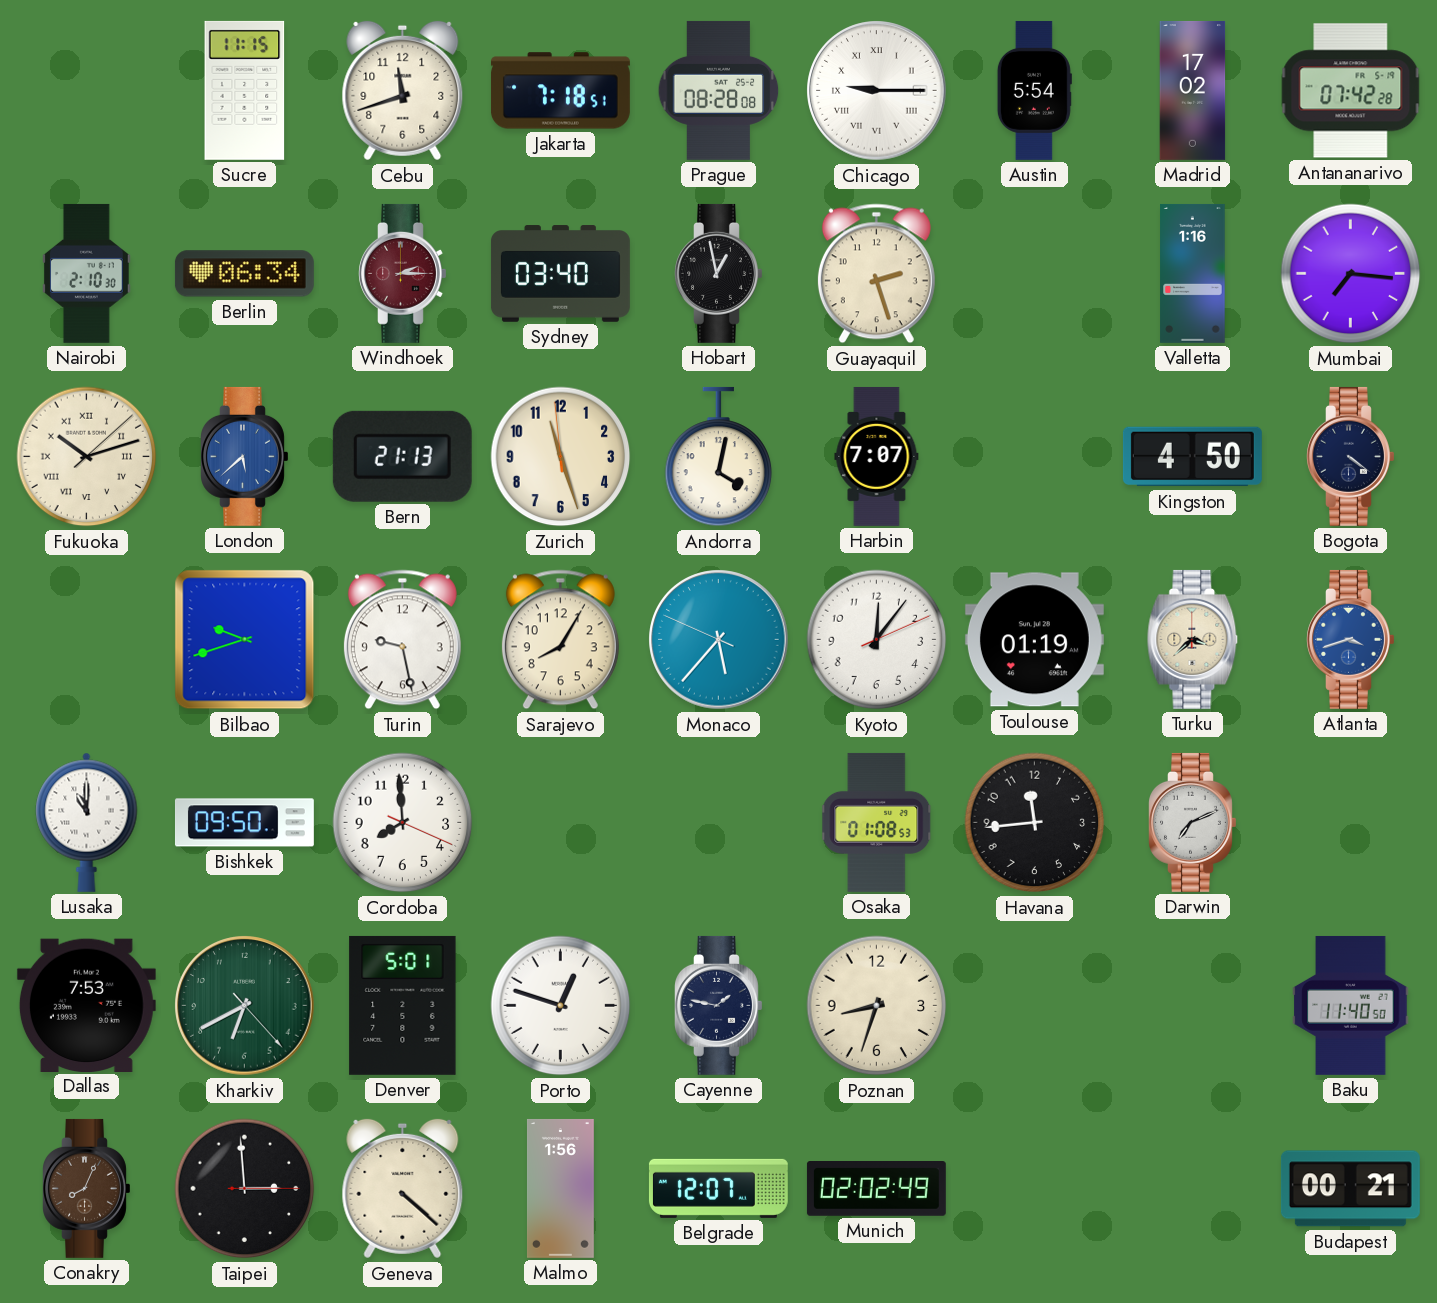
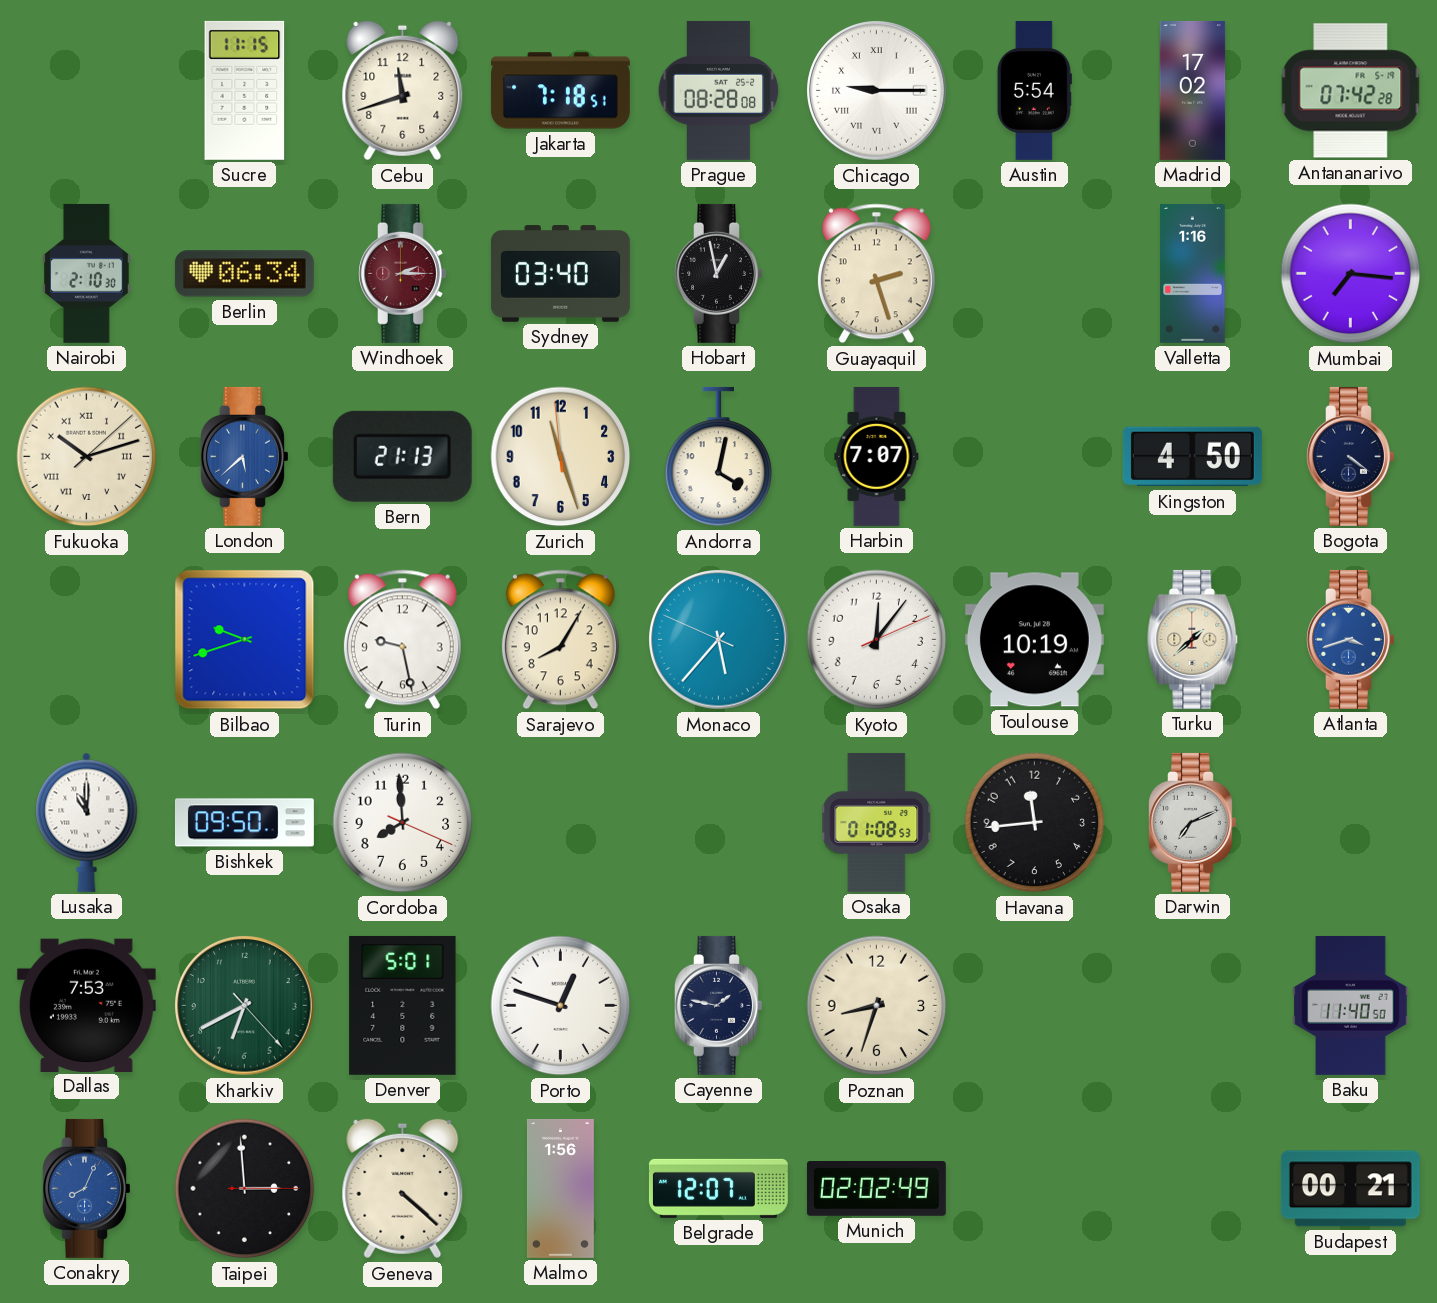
Toulouse: 01:19 -> 10:19 (1034, 640)
Turku: 3:38 -> 1:38 (1193, 639)
Conakry dial: brown -> blue (87, 1188)
